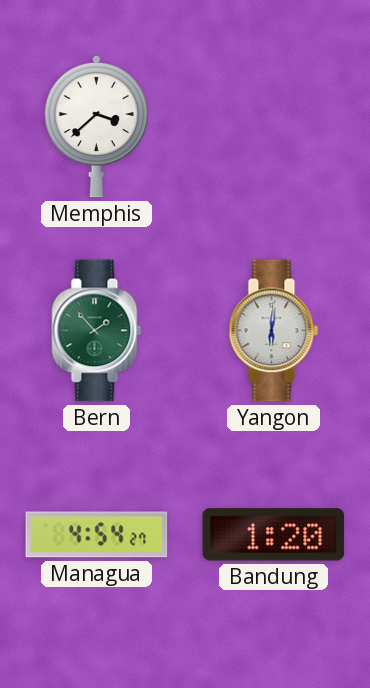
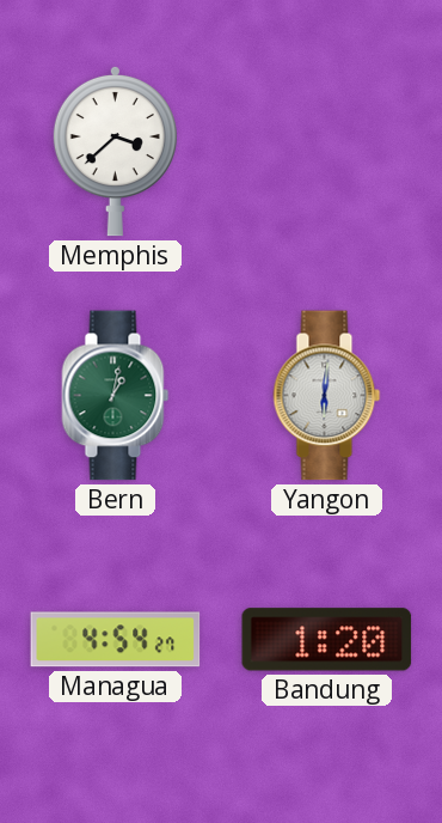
Bern: 1:53 -> 1:02 (116, 396)
